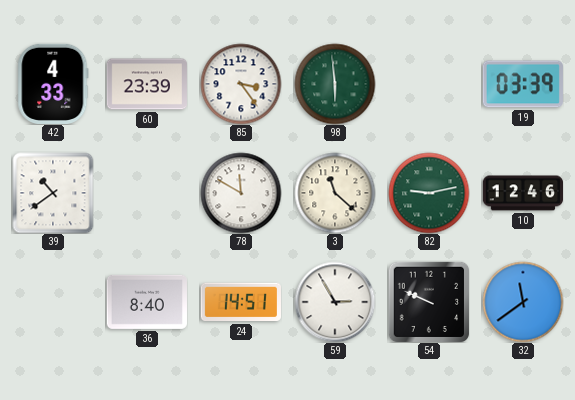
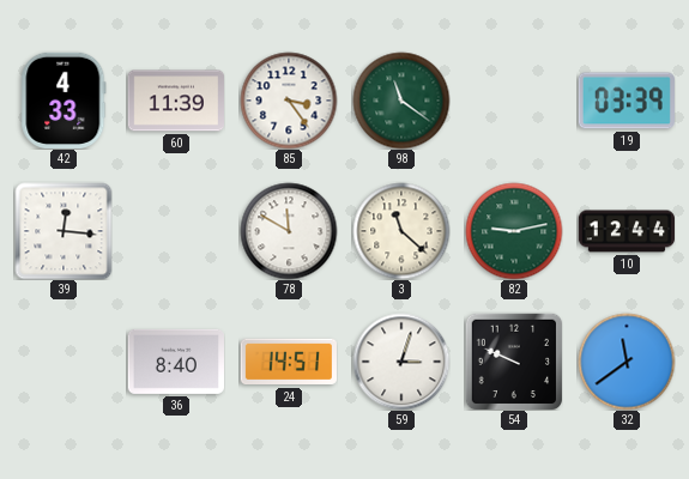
60: 23:39 -> 11:39 (176, 101)
98: 5:59 -> 11:21 (401, 101)
39: 10:39 -> 12:16 (64, 231)
10: 12:46 -> 12:44 (625, 231)
59: 2:55 -> 3:03 (401, 362)
